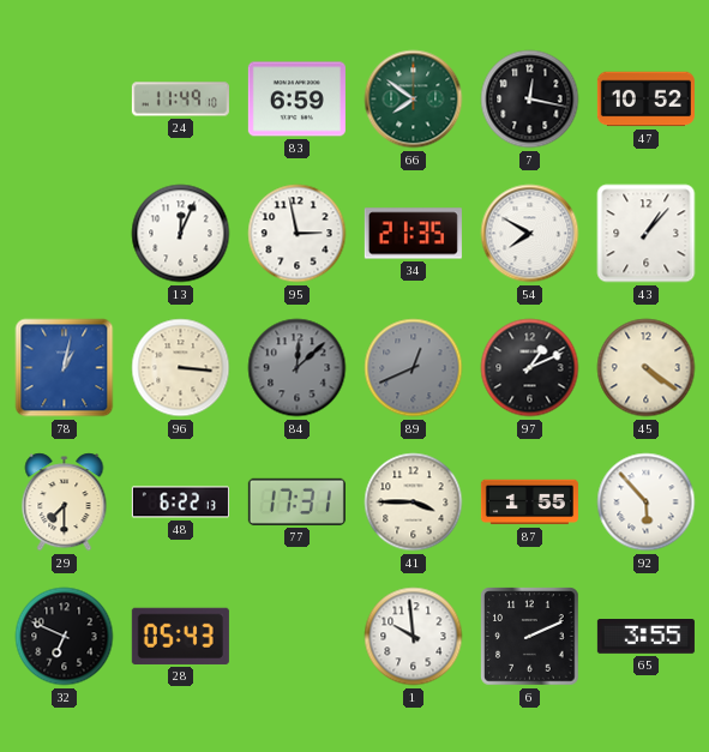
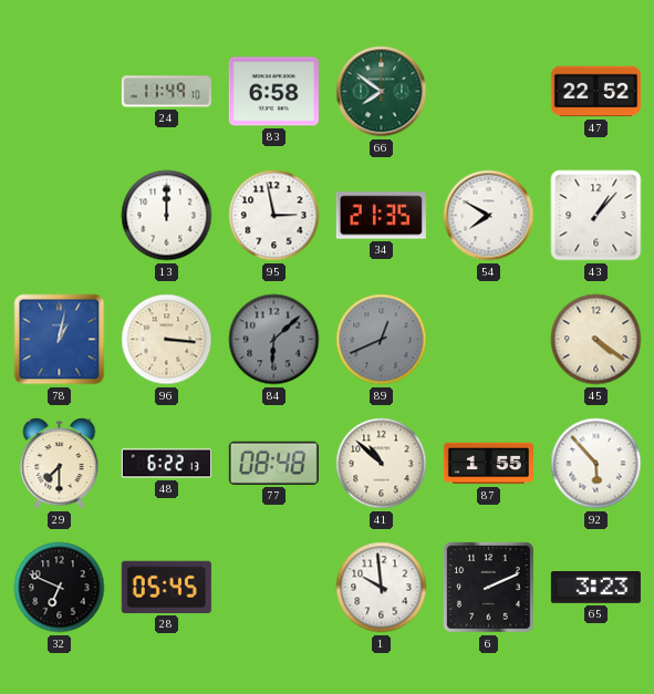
83: 6:59 -> 6:58 (273, 92)
7: 12:17 -> none (530, 100)
47: 10:52 -> 22:52 (595, 92)
13: 12:04 -> 12:00 (167, 216)
84: 12:08 -> 6:08 (274, 340)
97: 1:11 -> none (530, 368)
77: 17:31 -> 08:48 (273, 463)
41: 3:45 -> 10:52 (382, 464)
28: 05:43 -> 05:45 (166, 587)
65: 3:55 -> 3:23 (595, 588)
